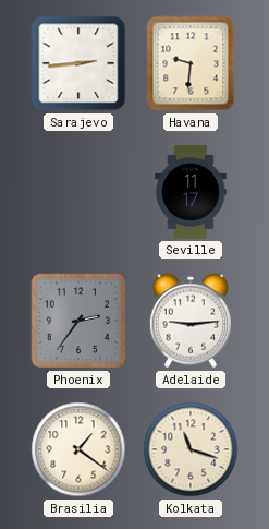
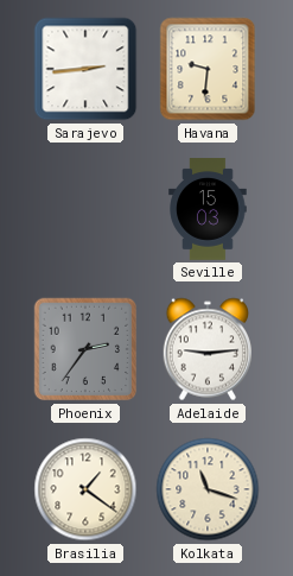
Seville: 11:17 -> 15:03 (208, 209)
